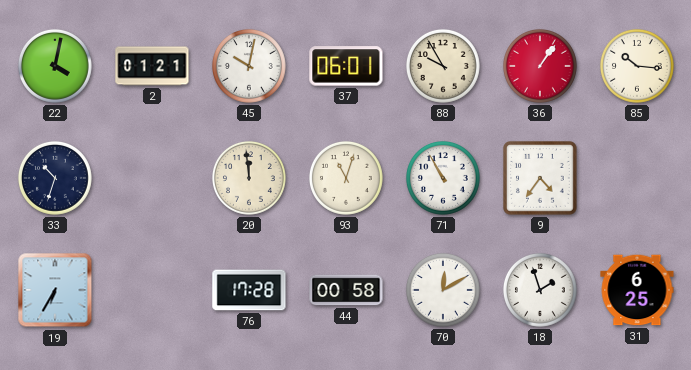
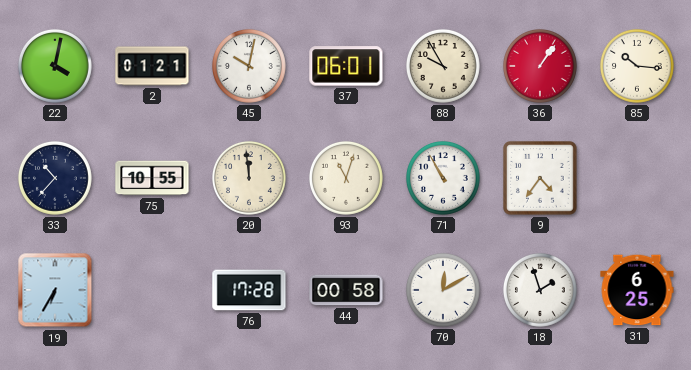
33: 10:33 -> 10:37 (55, 178)
75: none -> 10:55 (152, 178)
